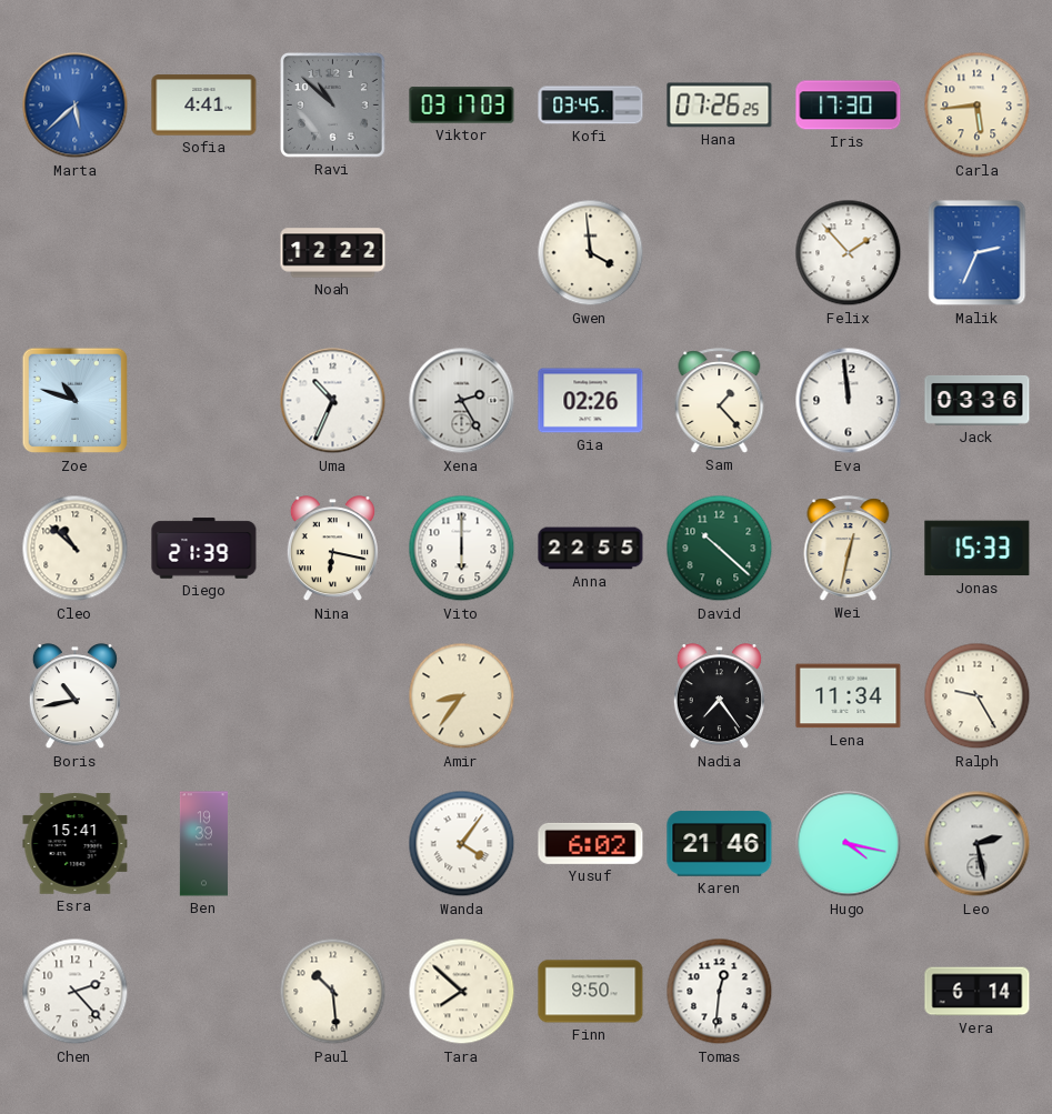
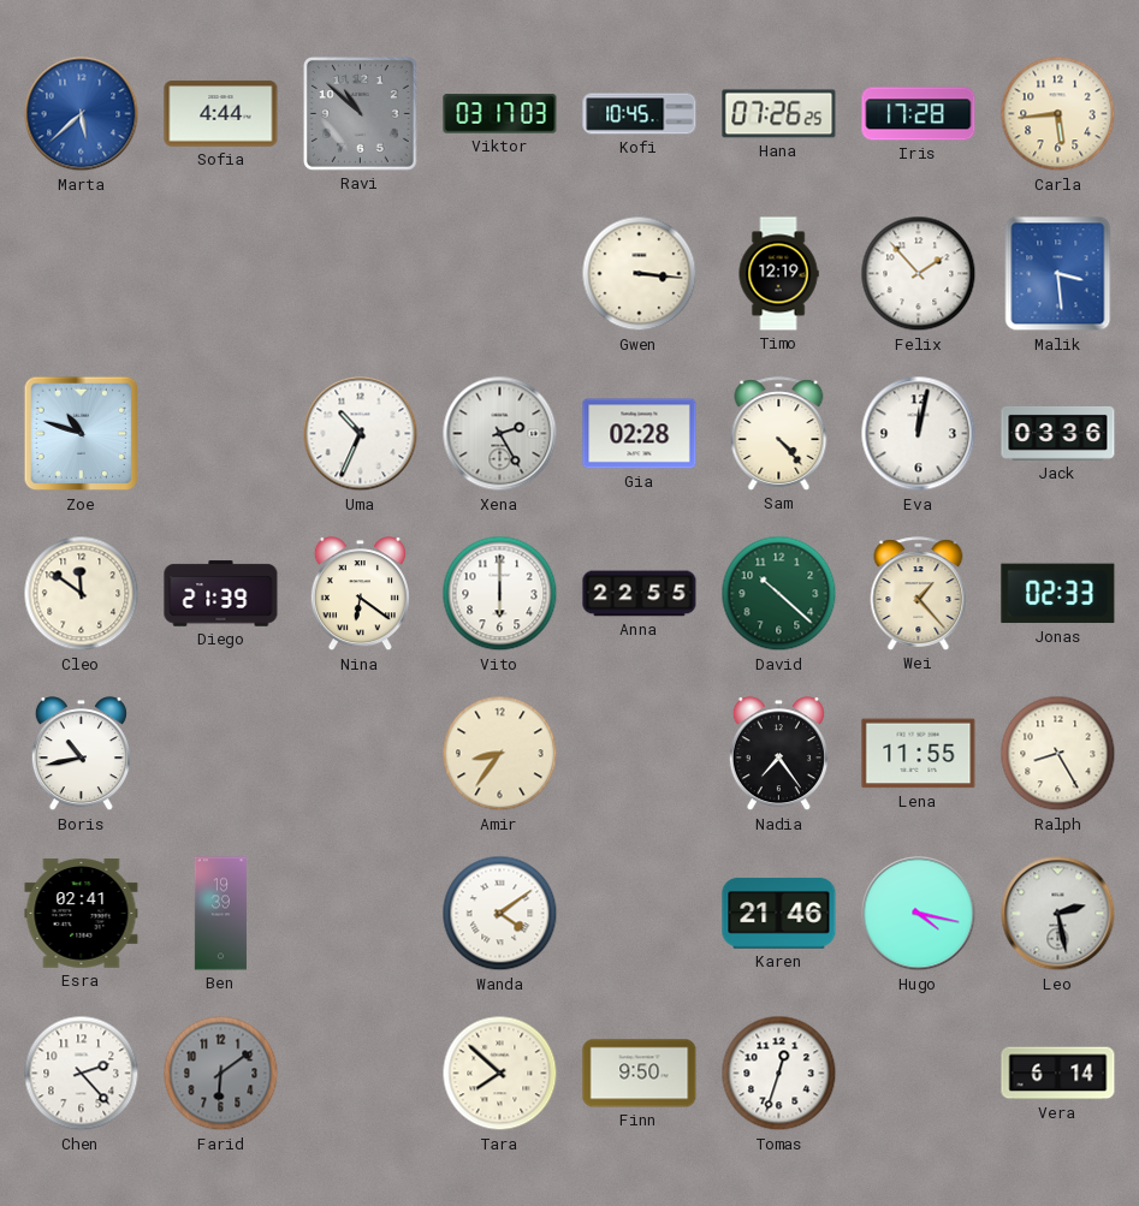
Sofia: 4:41 -> 4:44 (221, 114)
Kofi: 03:45 -> 10:45 (640, 114)
Iris: 17:30 -> 17:28 (919, 114)
Noah: 12:22 -> none (333, 253)
Gwen: 3:59 -> 3:16 (640, 274)
Timo: none -> 12:19 (778, 274)
Malik: 2:34 -> 3:29 (1058, 274)
Gia: 02:26 -> 02:28 (640, 434)
Sam: 1:23 -> 4:23 (779, 434)
Eva: 11:59 -> 12:02 (919, 434)
Cleo: 10:52 -> 11:51 (82, 594)
Nina: 6:17 -> 6:21 (360, 594)
Wei: 12:32 -> 1:23 (919, 594)
Jonas: 15:33 -> 02:33 (1058, 594)
Lena: 11:34 -> 11:55 (919, 754)
Ralph: 9:25 -> 8:25 (1058, 754)
Esra: 15:41 -> 02:41 (82, 914)
Wanda: 4:06 -> 4:09 (500, 914)
Yusuf: 6:02 -> none (591, 843)
Farid: none -> 6:09 (221, 1074)
Paul: 10:29 -> none (333, 992)
Tomas: 12:31 -> 12:33 (779, 1074)
